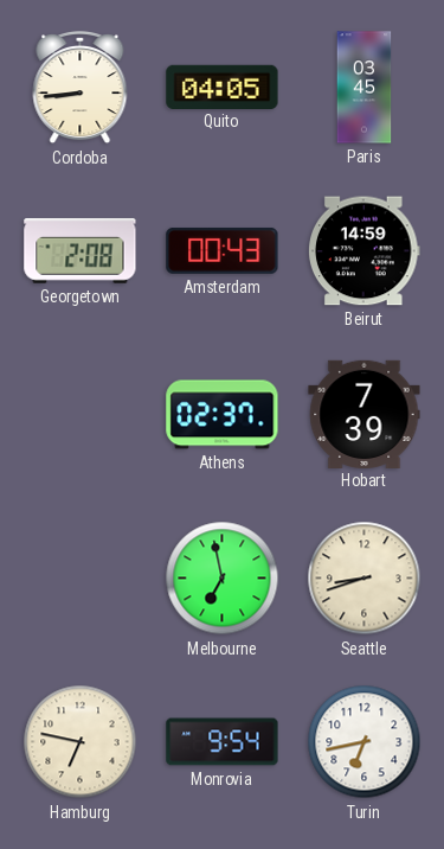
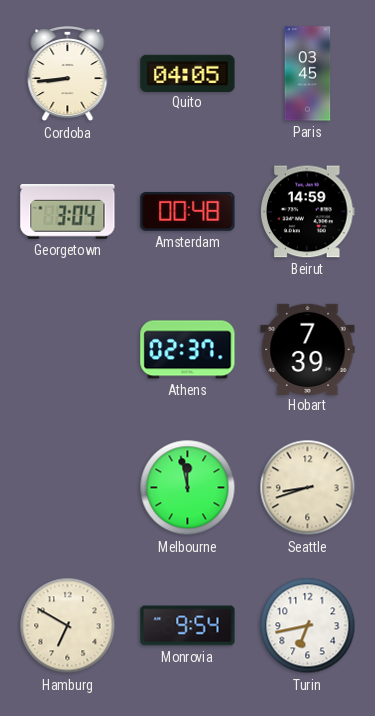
Georgetown: 2:08 -> 3:04 (68, 211)
Amsterdam: 00:43 -> 00:48 (188, 211)
Melbourne: 6:58 -> 11:58 (188, 488)
Hamburg: 6:47 -> 6:50 (68, 626)
